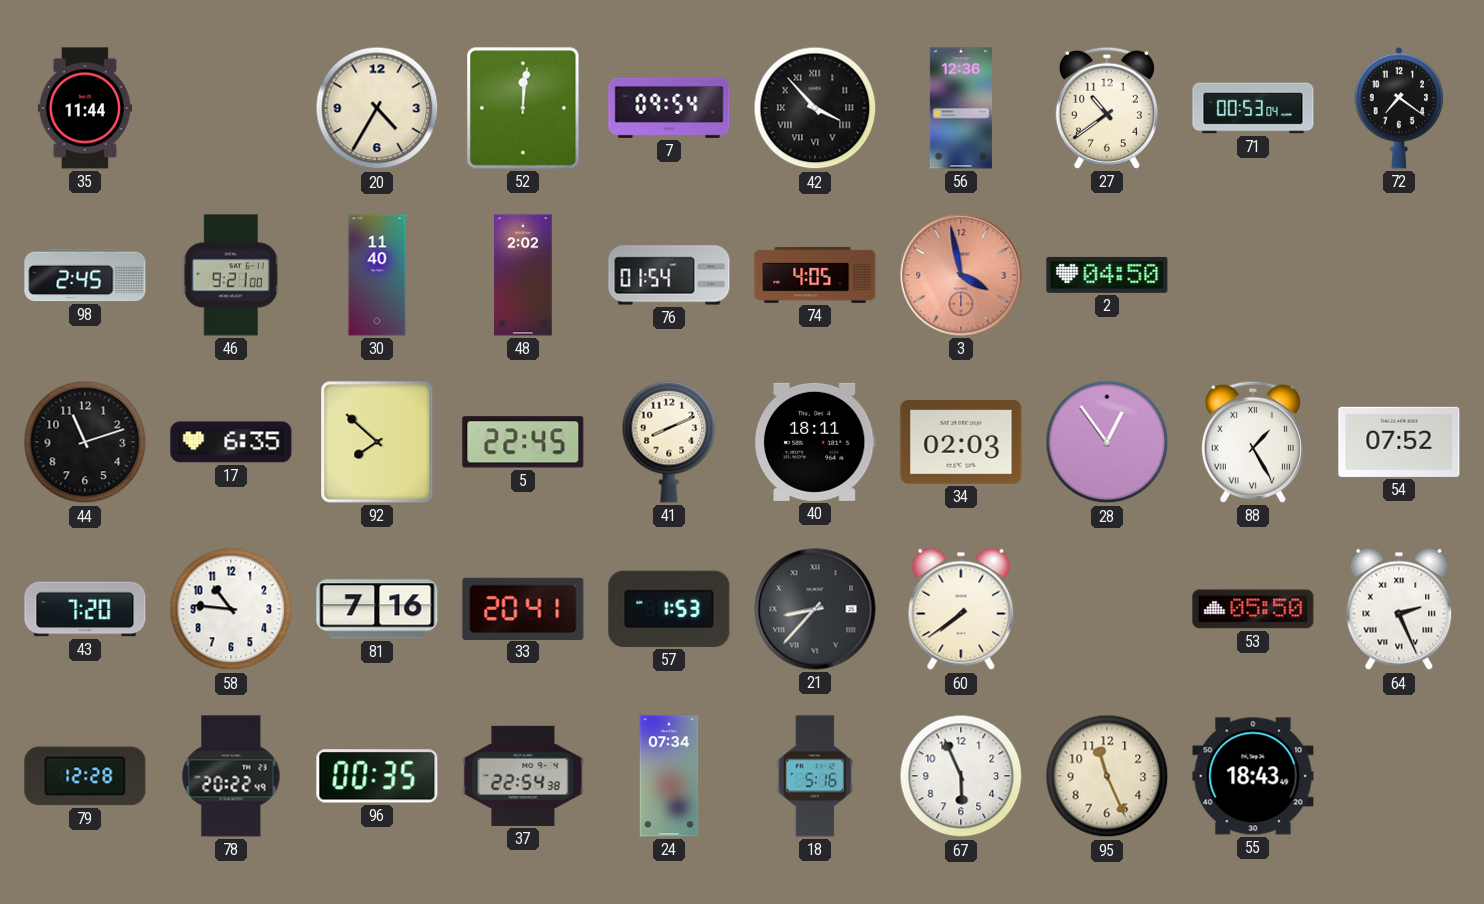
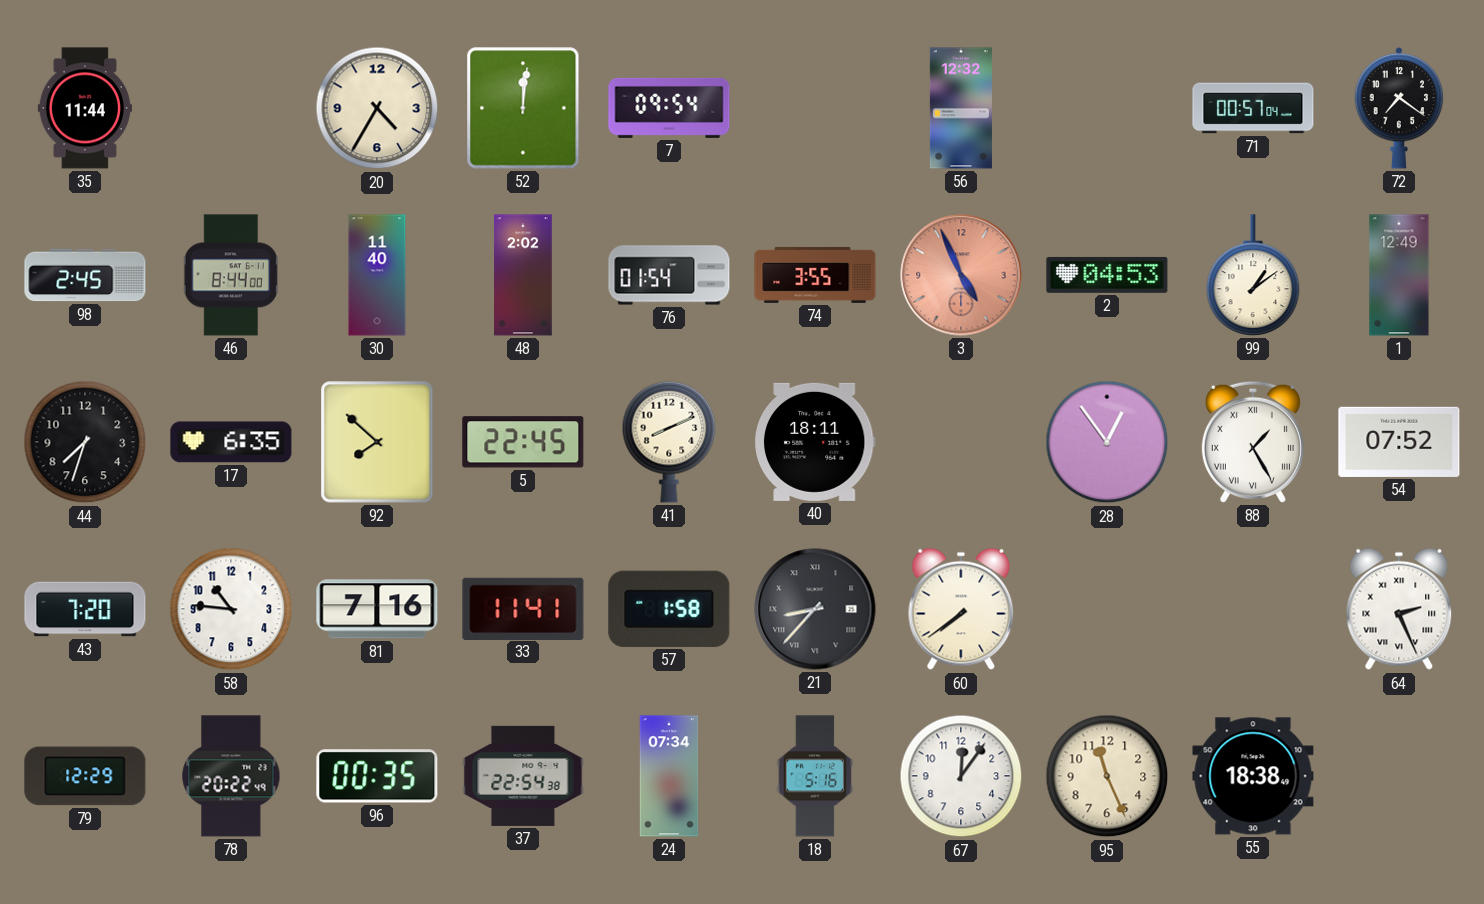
42: 3:53 -> none (815, 108)
56: 12:36 -> 12:32 (961, 108)
27: 10:39 -> none (1107, 108)
71: 00:53 -> 00:57 (1253, 108)
46: 9:21 -> 8:44 (231, 275)
74: 4:05 -> 3:55 (815, 275)
3: 3:58 -> 4:56 (961, 275)
2: 04:50 -> 04:53 (1107, 275)
99: none -> 1:09 (1253, 275)
1: none -> 12:49 (1399, 275)
44: 11:12 -> 7:33 (85, 442)
34: 02:03 -> none (961, 443)
33: 20:41 -> 11:41 (523, 608)
57: 1:53 -> 1:58 (669, 609)
53: 05:50 -> none (1253, 609)
79: 12:28 -> 12:29 (85, 776)
67: 5:56 -> 12:06 (961, 776)
55: 18:43 -> 18:38 (1253, 776)
